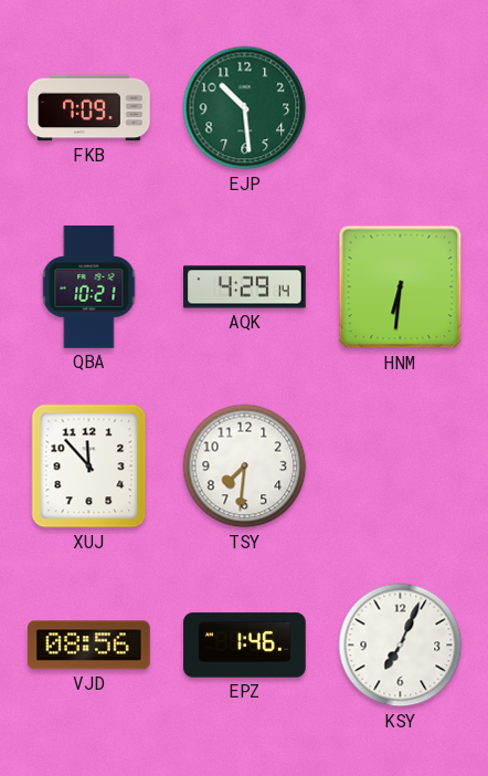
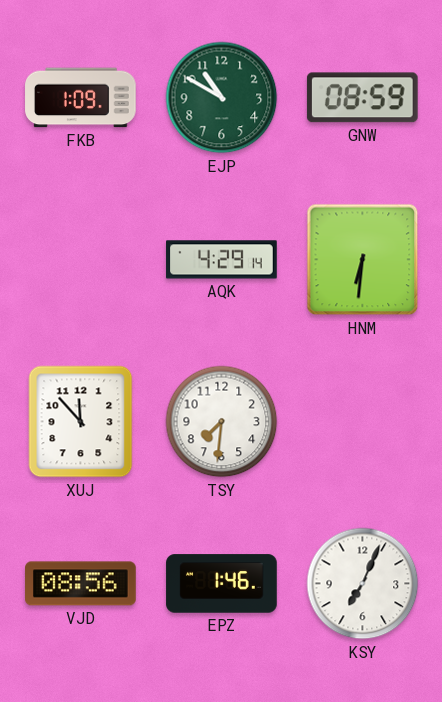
FKB: 7:09 -> 1:09 (81, 98)
EJP: 10:29 -> 10:50 (222, 98)
GNW: none -> 08:59 (362, 98)
QBA: 10:21 -> none (89, 287)
